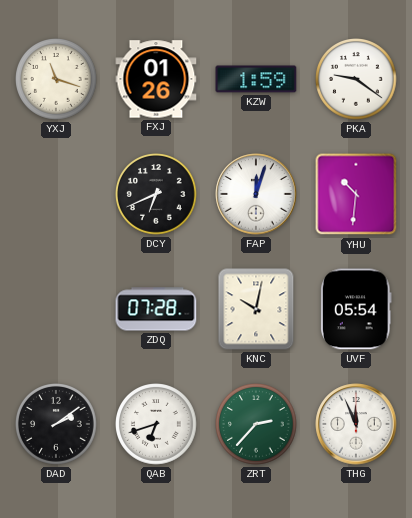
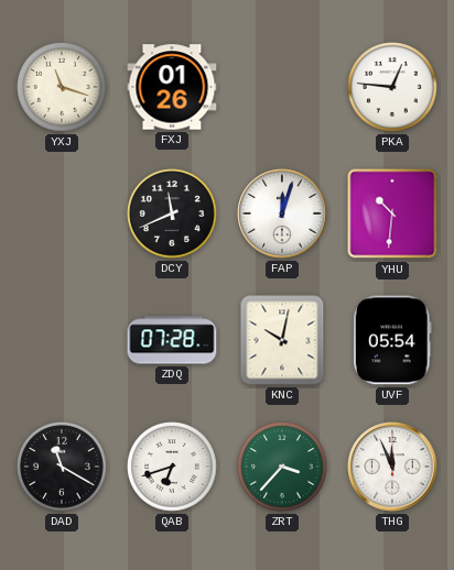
KZW: 1:59 -> none (256, 79)
PKA: 9:21 -> 12:46 (393, 88)
DCY: 6:41 -> 11:41 (173, 215)
DAD: 2:09 -> 11:20 (63, 468)
ZRT: 2:37 -> 3:37 (283, 468)
